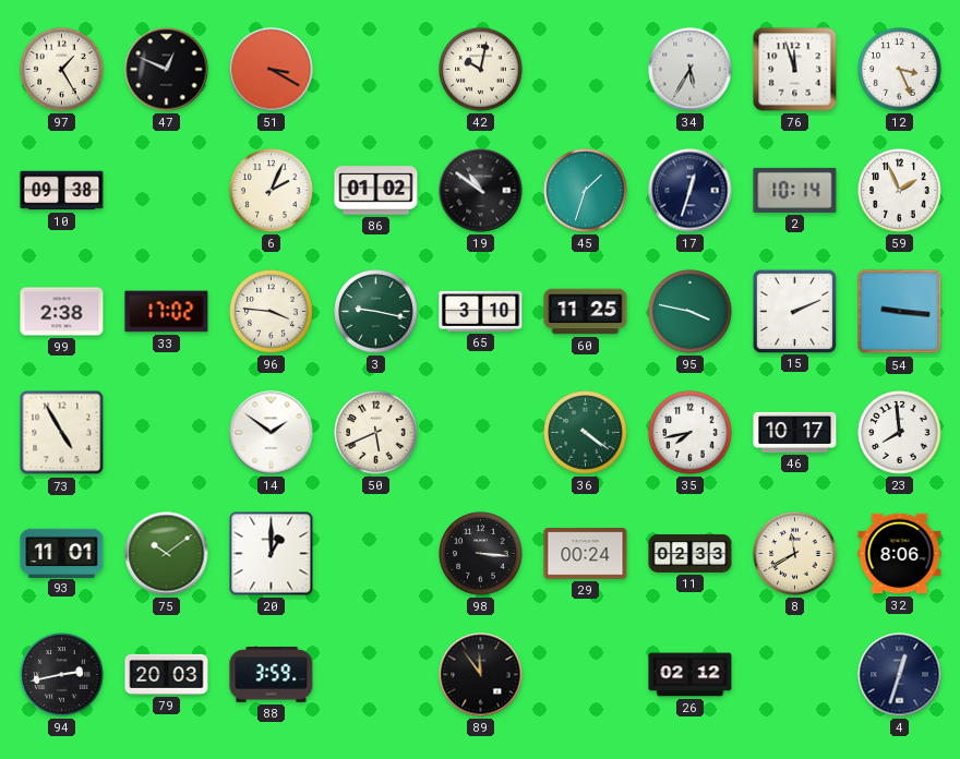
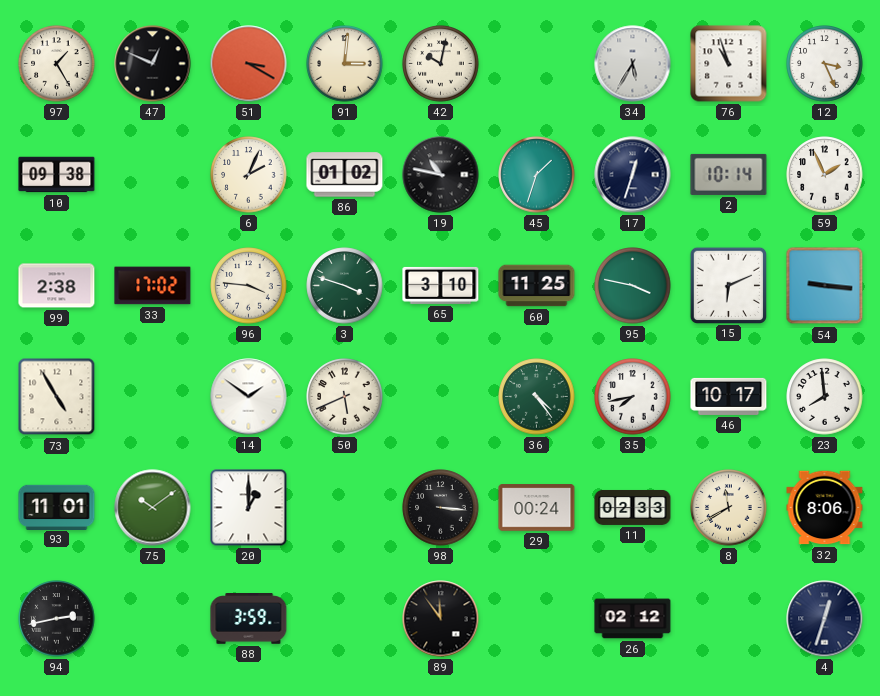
91: none -> 3:01 (345, 64)
76: 11:57 -> 10:57 (729, 64)
19: 10:51 -> 10:47 (441, 175)
3: 9:17 -> 3:48 (345, 286)
15: 2:11 -> 6:11 (729, 285)
36: 4:21 -> 4:24 (537, 397)
79: 20:03 -> none (167, 674)
